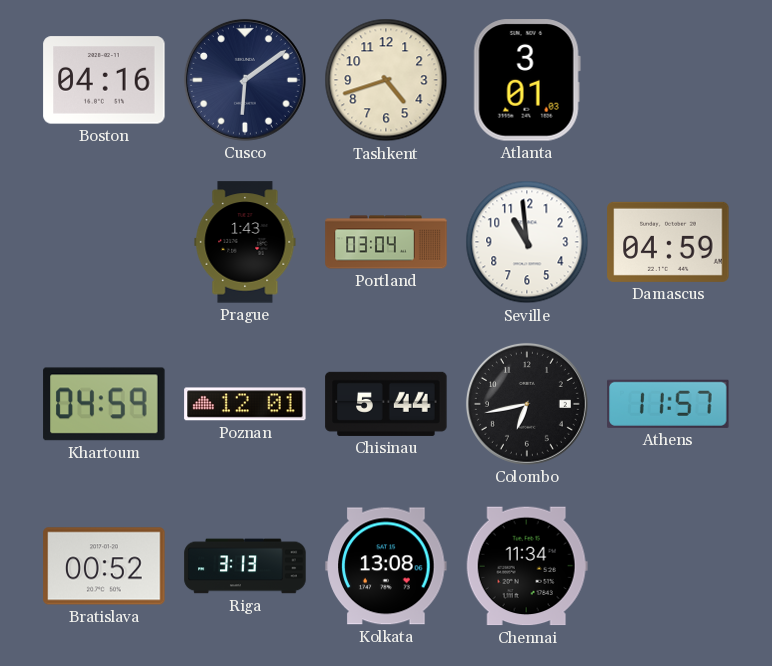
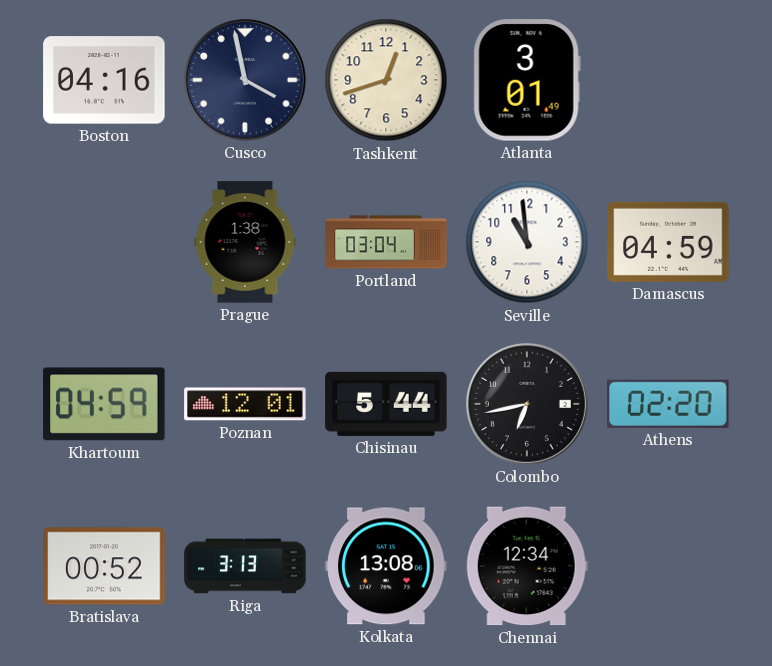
Cusco: 6:09 -> 3:58 (245, 80)
Tashkent: 4:42 -> 12:42 (386, 80)
Atlanta: 3:01:03 -> 3:01:49 (527, 80)
Prague: 1:43 -> 1:38 (245, 242)
Athens: 11:57 -> 02:20 (668, 404)
Chennai: 11:34 -> 12:34 (527, 566)
